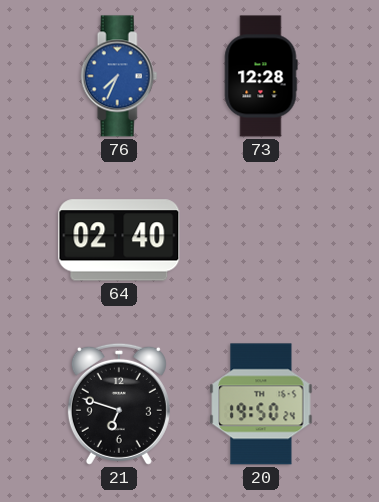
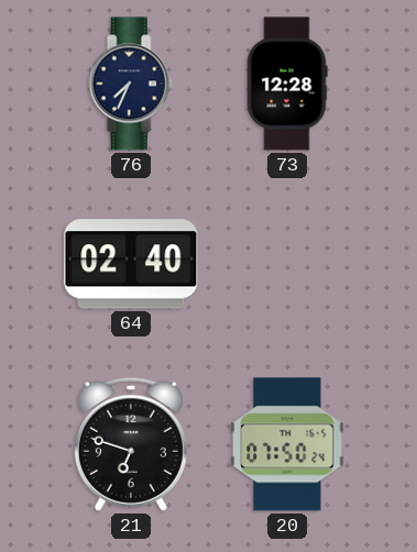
76 dial: blue -> navy (131, 84)
20: 19:50 -> 07:50 (287, 444)
